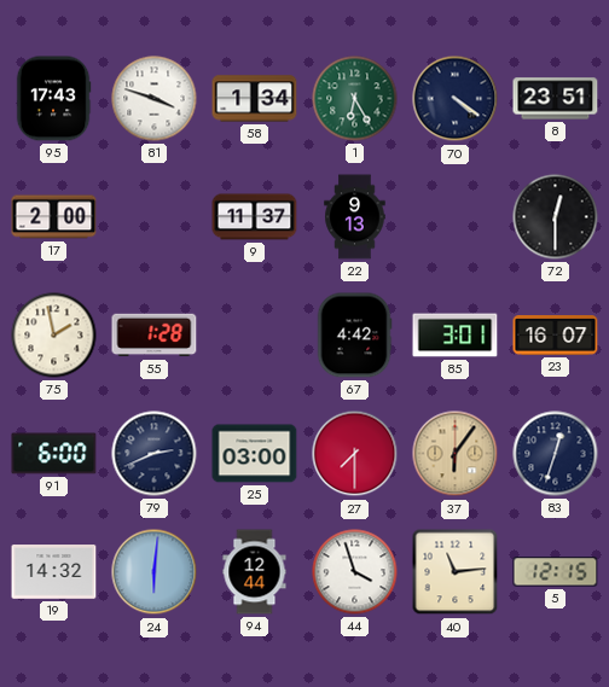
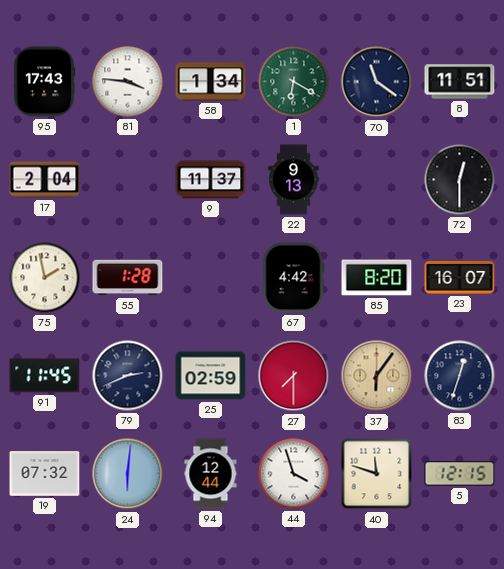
81: 3:48 -> 3:46 (128, 82)
1: 6:25 -> 6:20 (294, 82)
70: 4:21 -> 11:21 (377, 82)
8: 23:51 -> 11:51 (460, 82)
17: 2:00 -> 2:04 (45, 180)
85: 3:01 -> 8:20 (377, 278)
91: 6:00 -> 11:45 (45, 376)
25: 03:00 -> 02:59 (211, 376)
19: 14:32 -> 07:32 (45, 474)
40: 11:14 -> 11:48 (377, 474)
